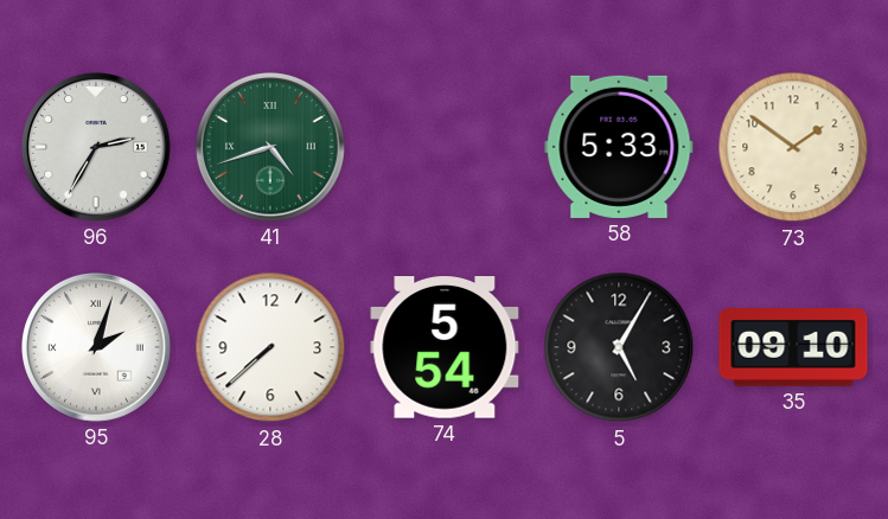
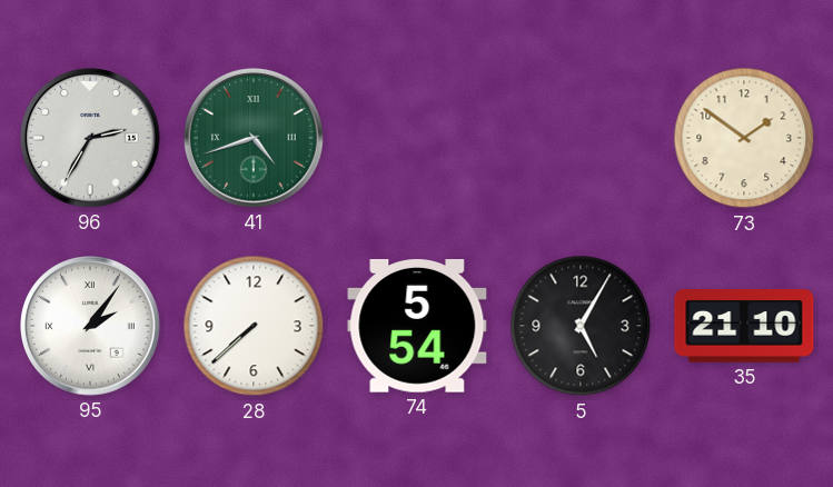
58: 5:33 -> none (619, 147)
95: 2:03 -> 2:06 (90, 326)
35: 09:10 -> 21:10 (744, 326)
